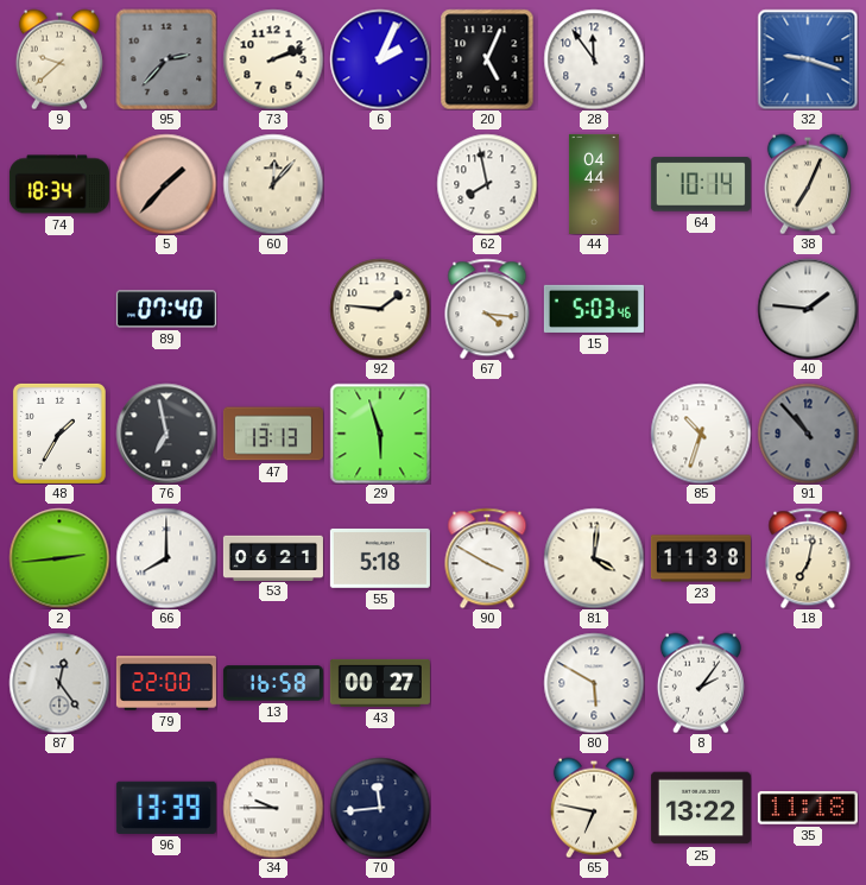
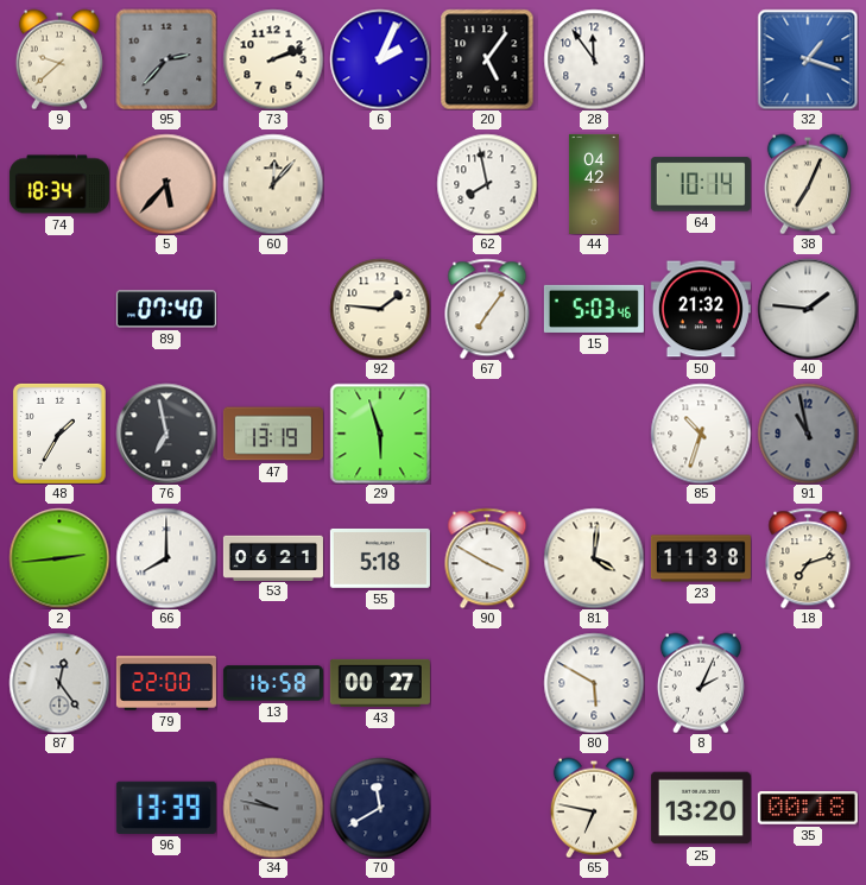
20: 5:04 -> 5:06 (487, 59)
32: 9:18 -> 1:18 (808, 59)
5: 1:37 -> 5:37 (166, 184)
44: 04:44 -> 04:42 (594, 184)
67: 4:16 -> 7:06 (487, 309)
50: none -> 21:32 (701, 309)
47: 13:13 -> 13:19 (273, 434)
91: 10:53 -> 10:58 (808, 434)
18: 7:02 -> 7:12 (808, 558)
8: 2:06 -> 2:04 (701, 683)
34: 9:45 -> 9:47 (273, 808)
34 dial: white -> grey (273, 808)
70: 11:44 -> 11:40 (380, 808)
25: 13:22 -> 13:20 (701, 808)
35: 11:18 -> 00:18 (808, 808)
